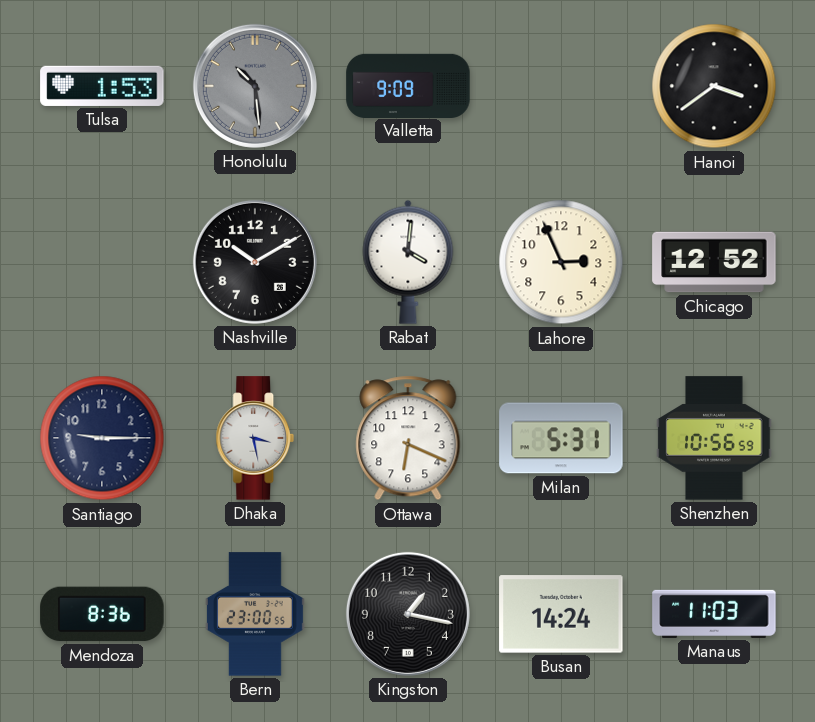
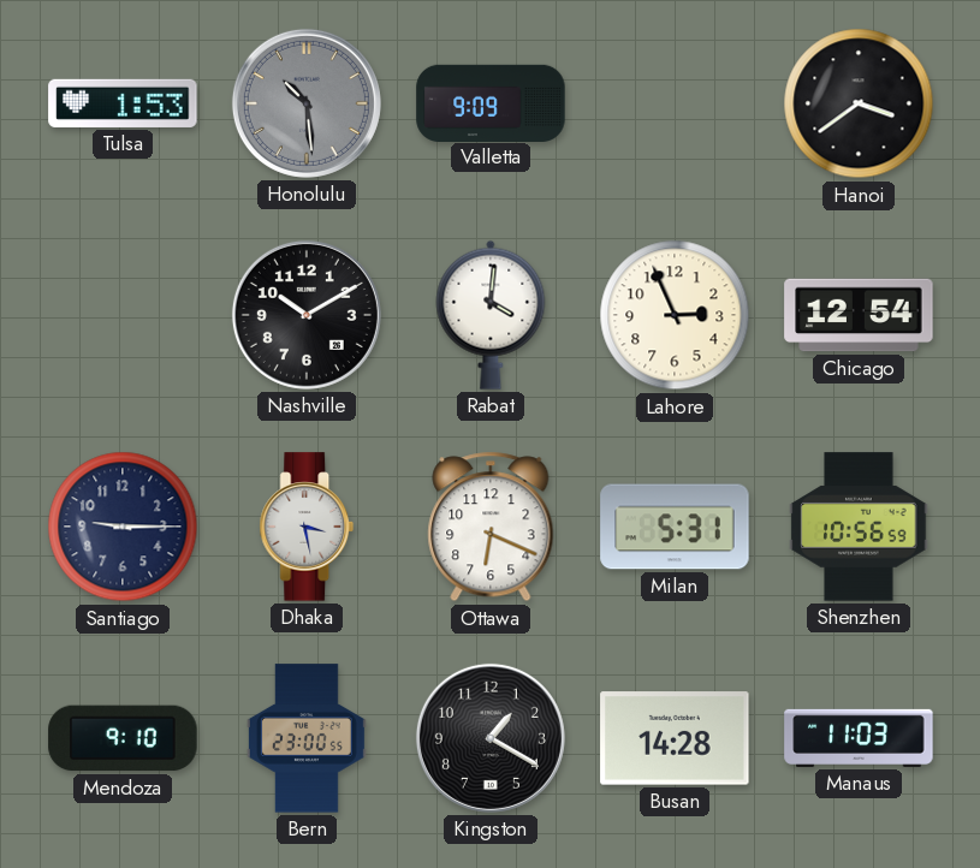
Chicago: 12:52 -> 12:54 (859, 315)
Mendoza: 8:36 -> 9:10 (123, 738)
Kingston: 1:17 -> 1:20 (491, 738)
Busan: 14:24 -> 14:28 (675, 738)
